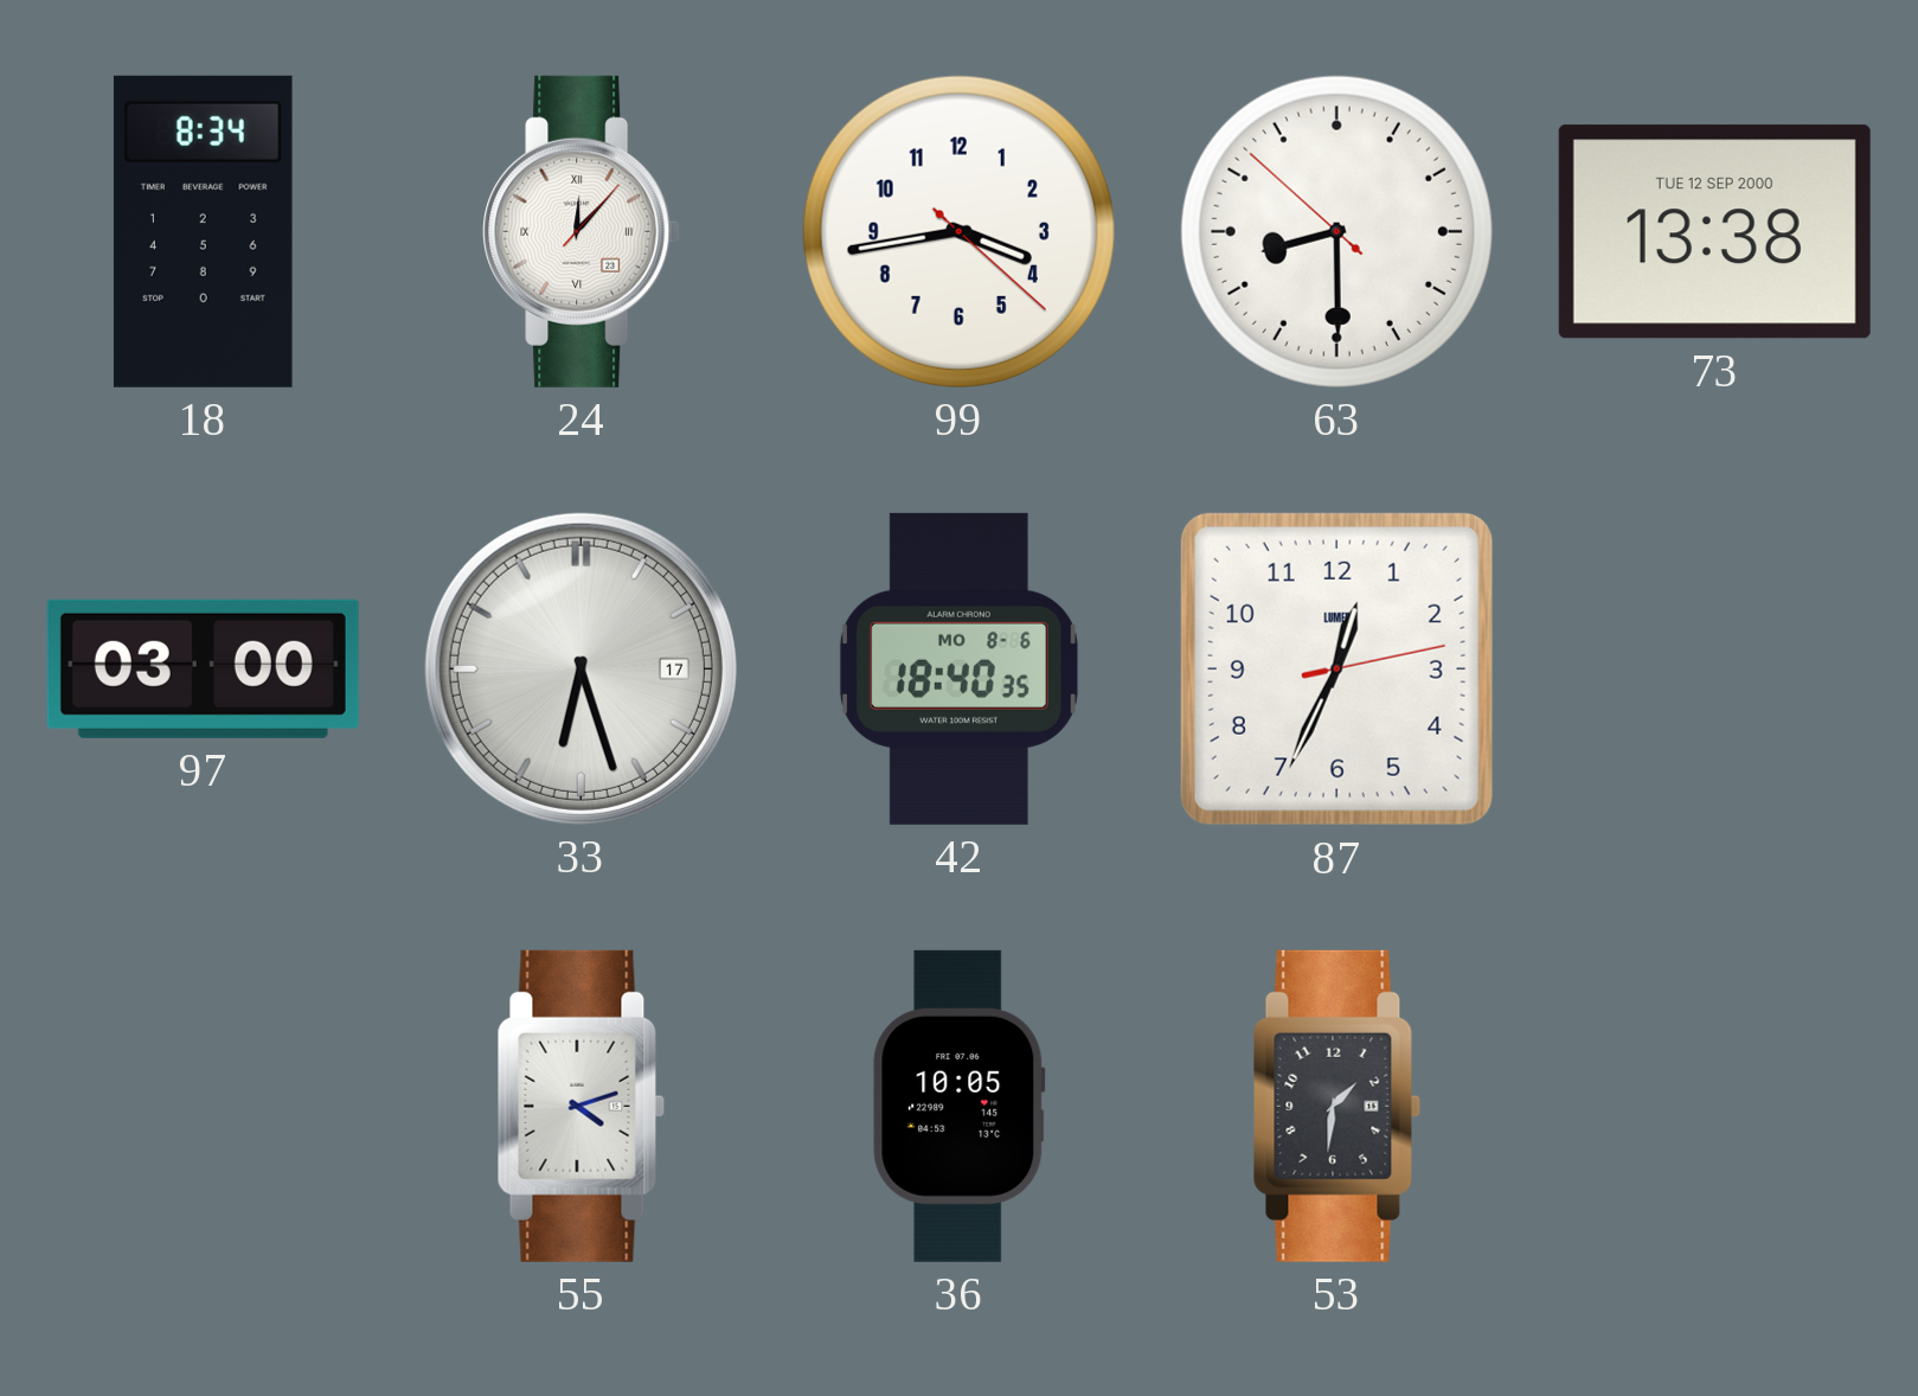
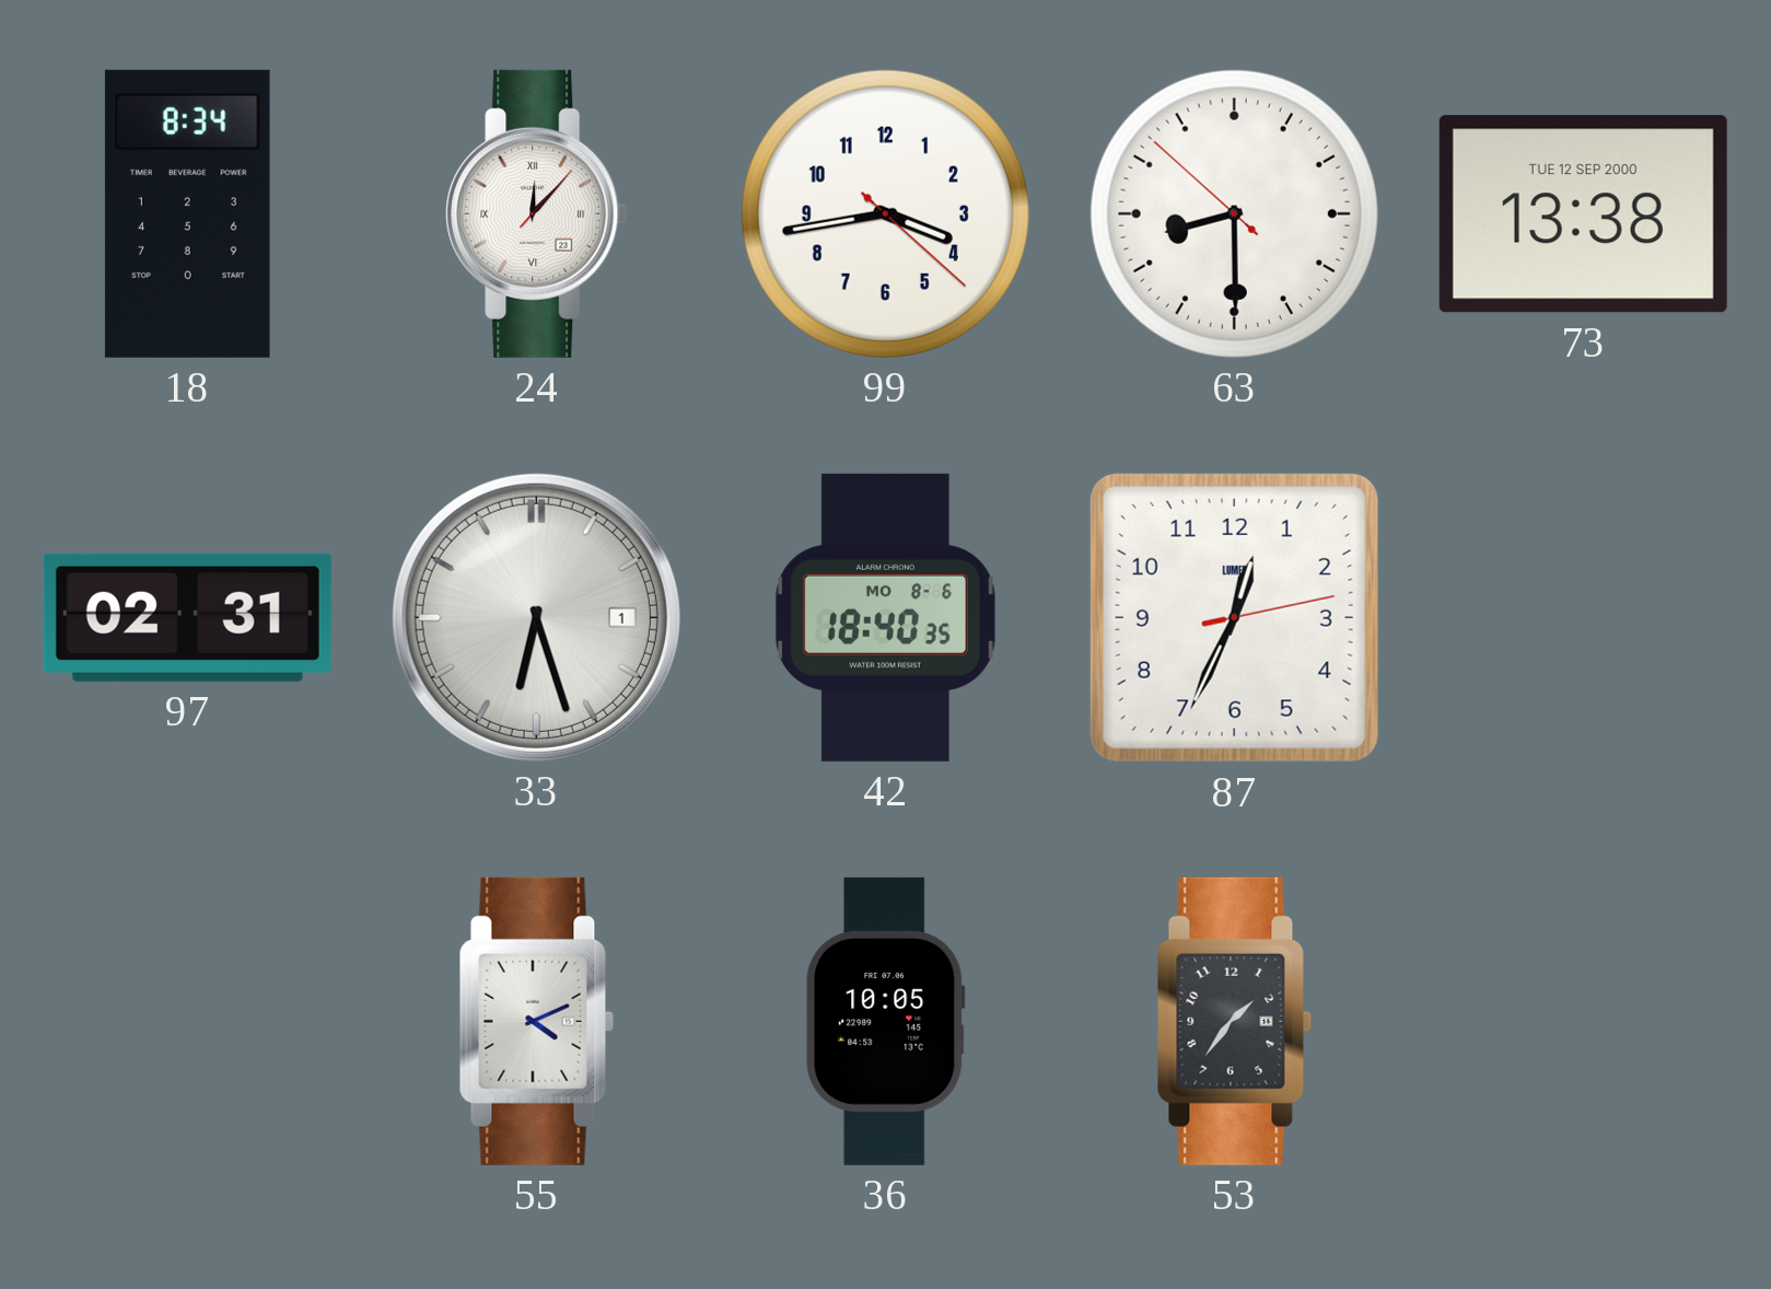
97: 03:00 -> 02:31 (187, 617)
33 date: 17 -> 1 (536, 617)
55: 4:12 -> 4:11 (536, 1021)
53: 1:31 -> 1:36 (1234, 1021)
